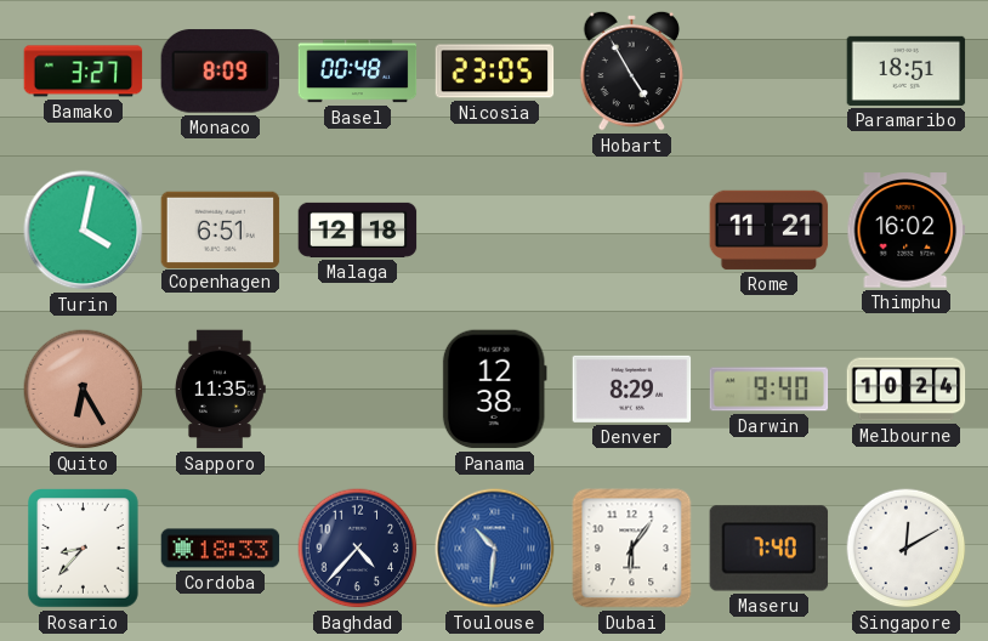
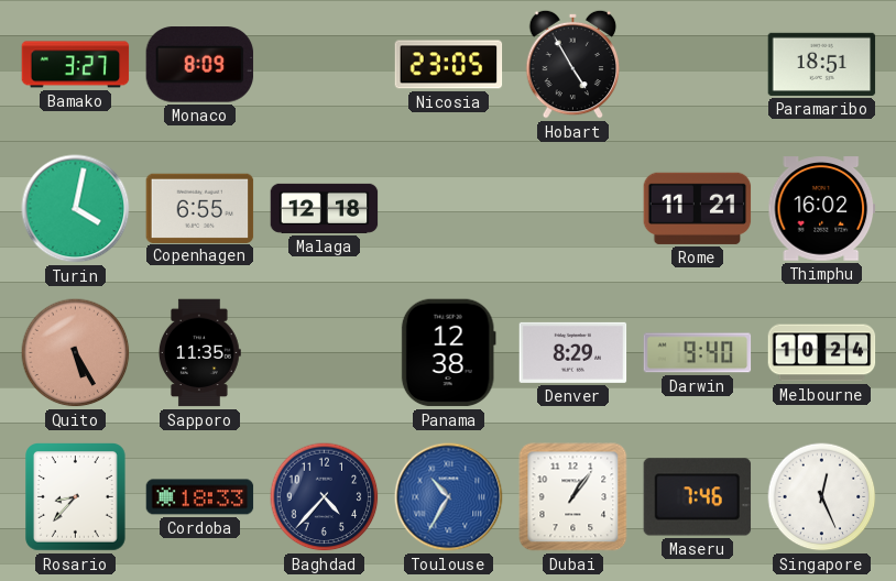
Basel: 00:48 -> none (358, 72)
Copenhagen: 6:51 -> 6:55 (200, 208)
Quito: 6:25 -> 5:25 (76, 353)
Toulouse: 10:31 -> 10:35 (449, 497)
Dubai: 6:06 -> 1:06 (573, 497)
Maseru: 7:40 -> 7:46 (698, 497)
Singapore: 12:10 -> 12:26 (822, 497)
